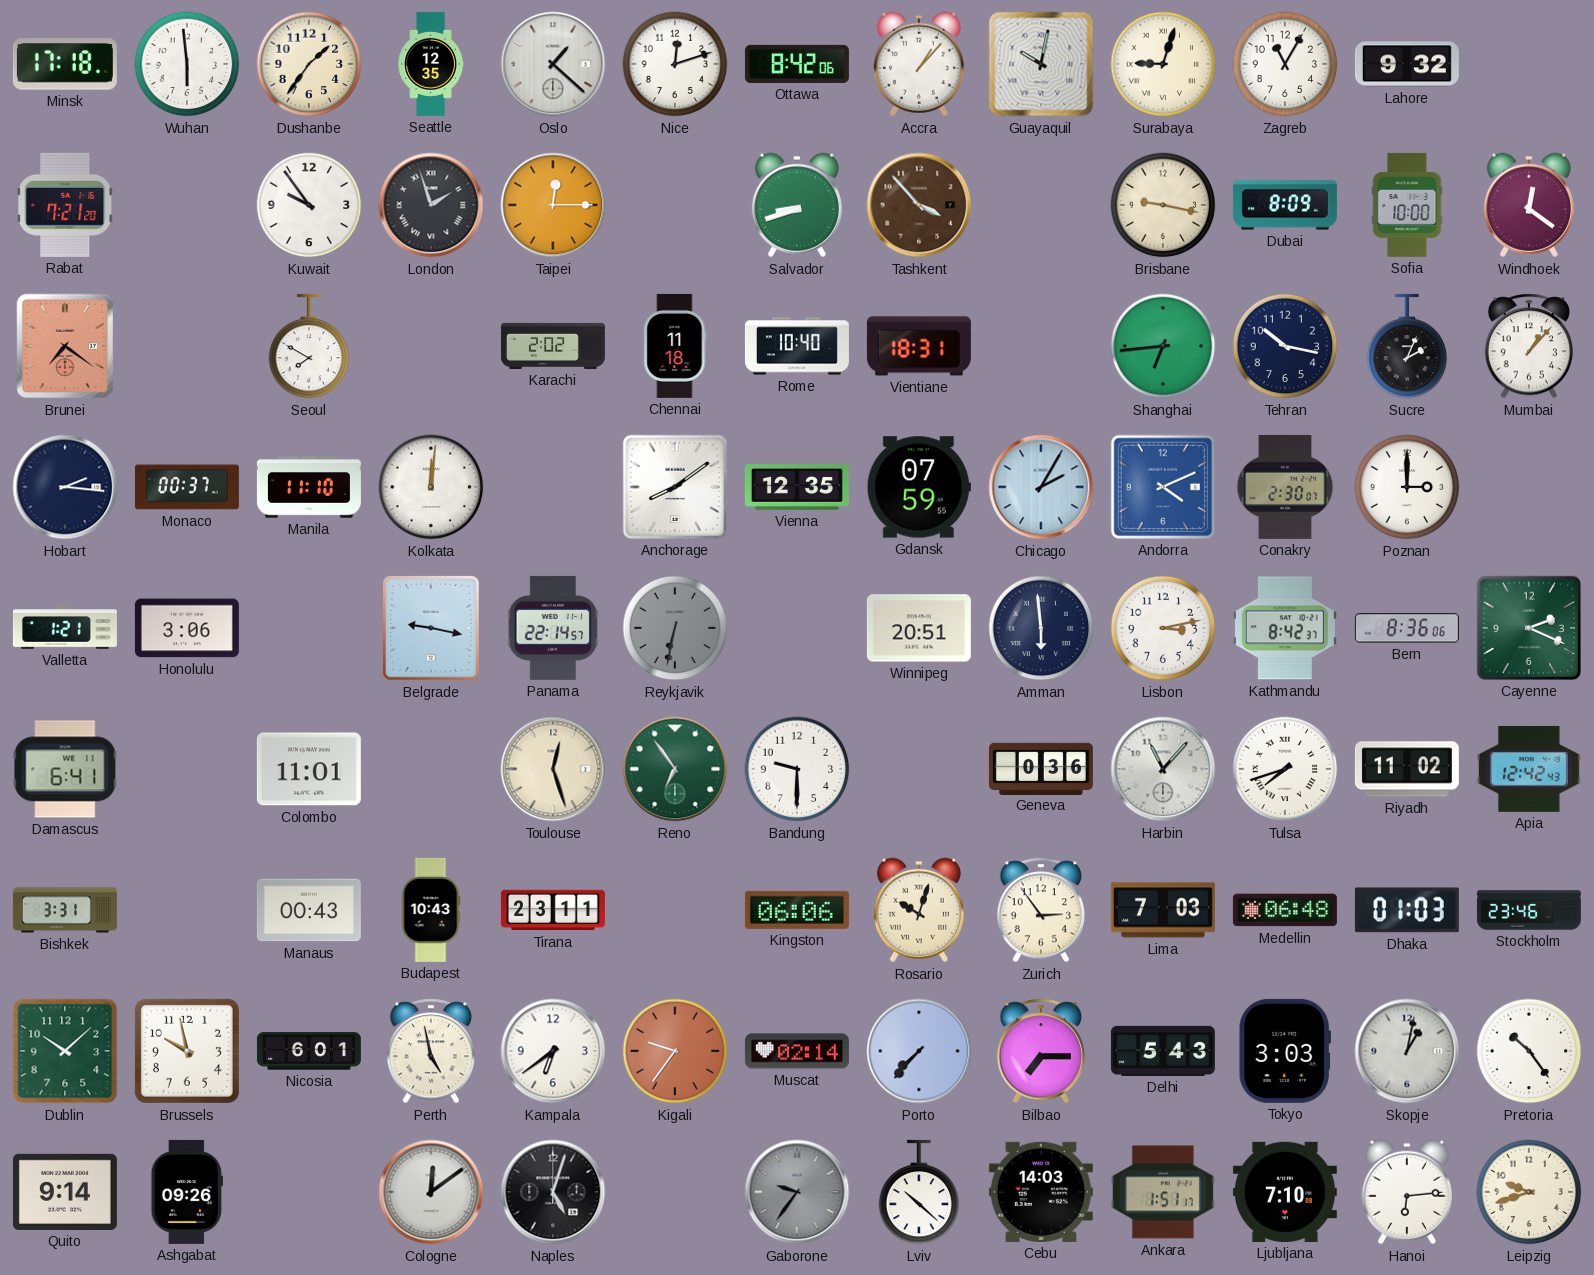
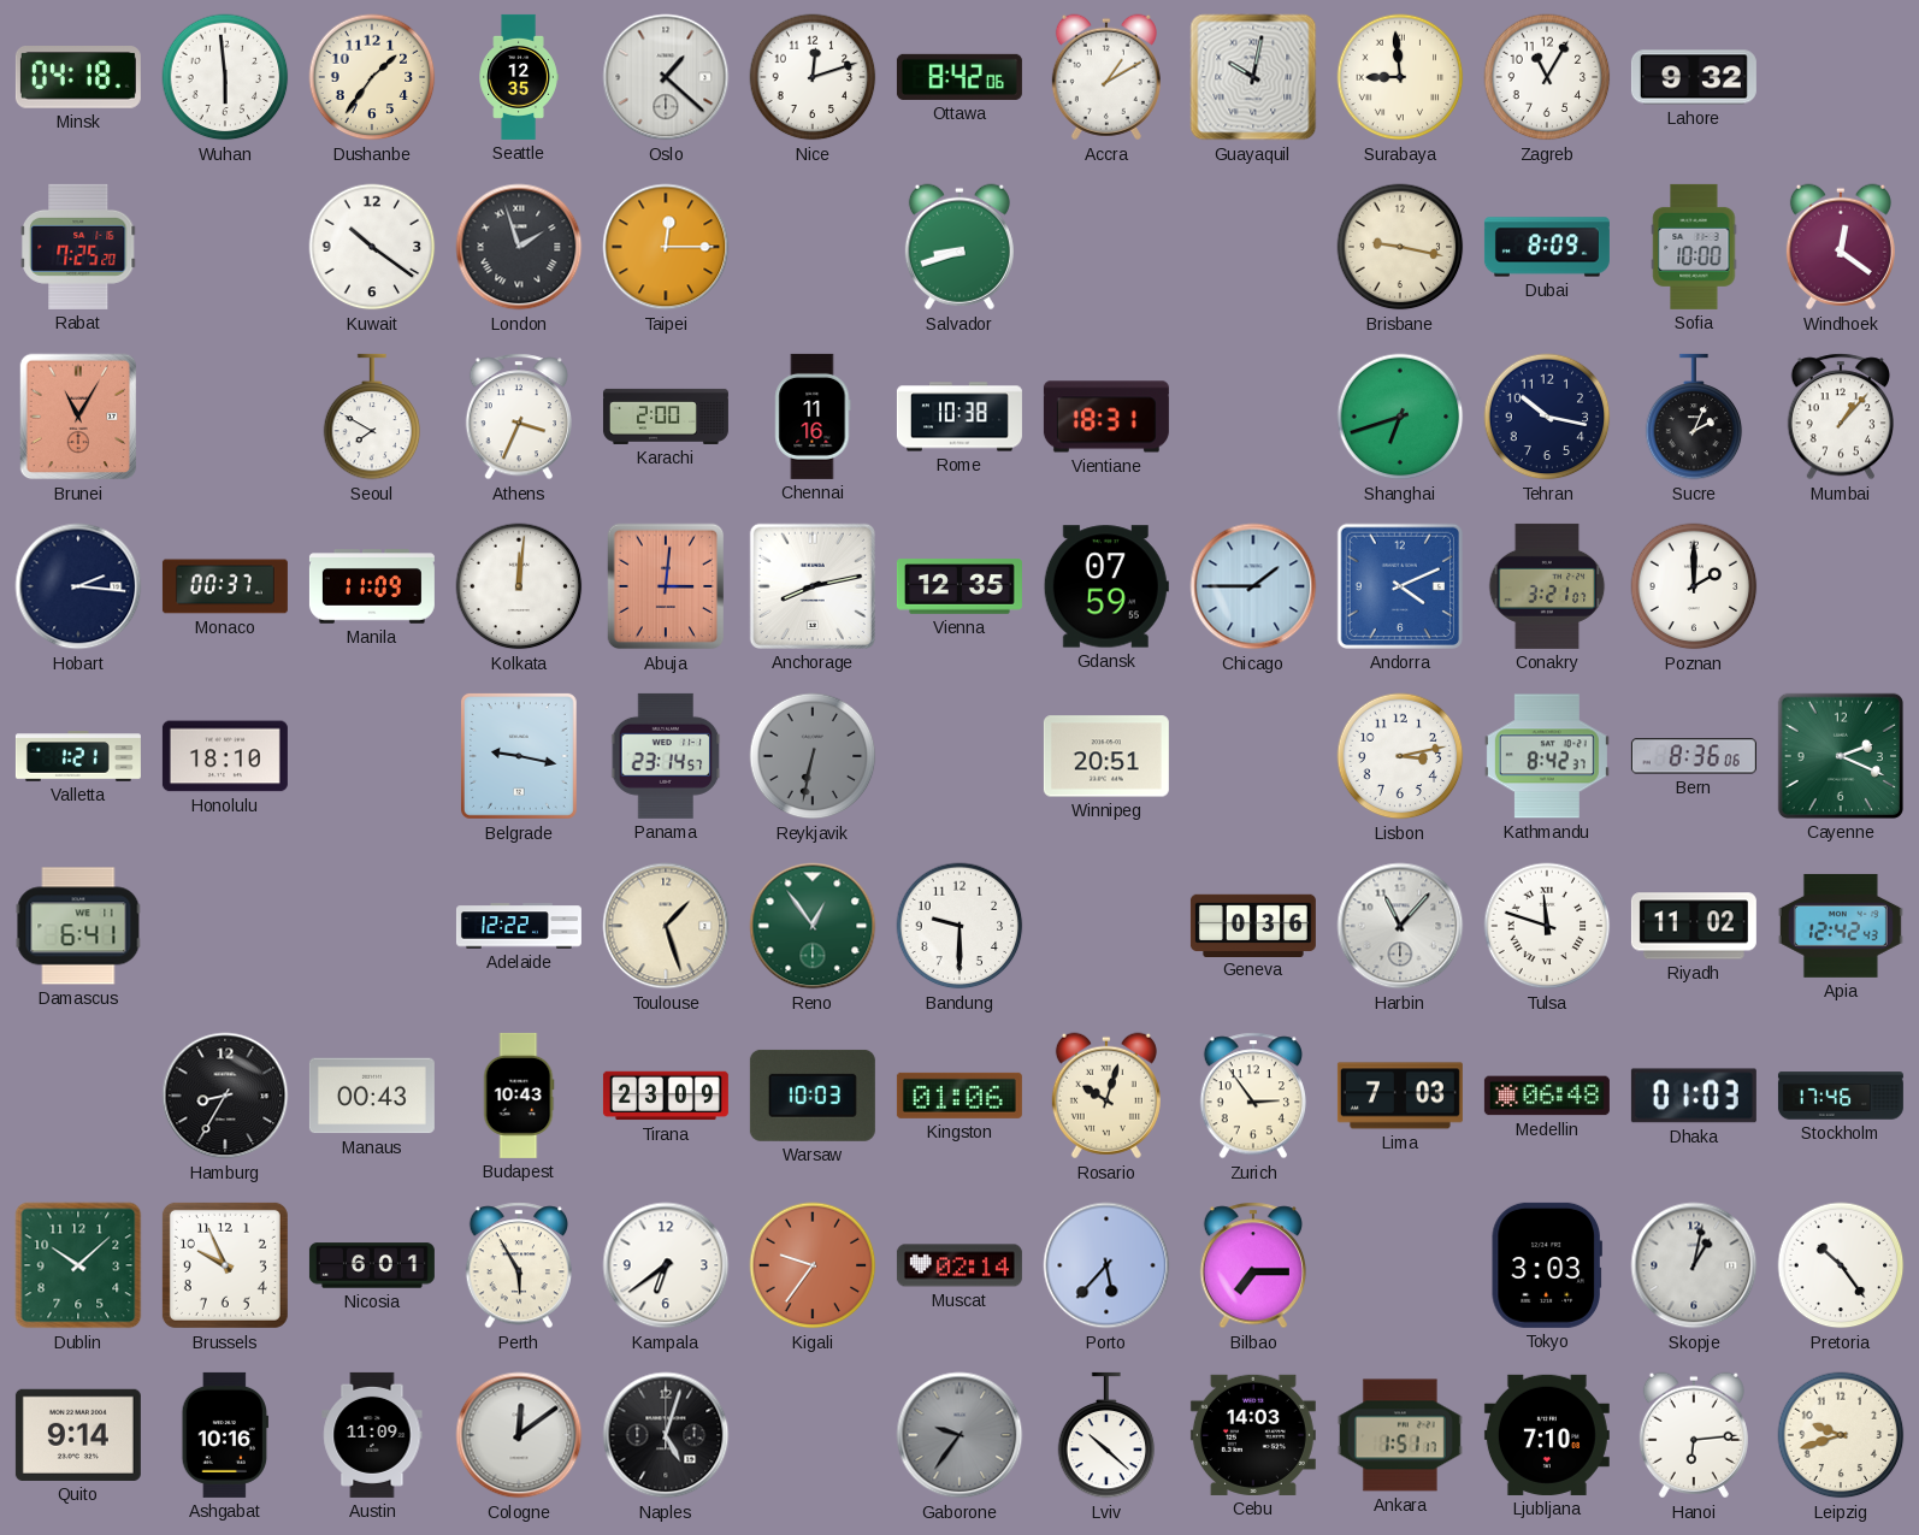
Minsk: 17:18 -> 04:18 (78, 78)
Accra: 1:07 -> 1:10 (1106, 77)
Surabaya: 9:03 -> 8:59 (1400, 77)
Rabat: 7:21 -> 7:25 (79, 247)
Kuwait: 9:54 -> 10:21 (372, 247)
Tashkent: 3:53 -> none (919, 205)
Brunei: 7:21 -> 11:05 (78, 417)
Athens: none -> 3:34 (518, 417)
Karachi: 2:02 -> 2:00 (666, 417)
Chennai: 11:18 -> 11:16 (813, 417)
Rome: 10:40 -> 10:38 (959, 417)
Shanghai: 6:44 -> 6:42 (1400, 417)
Manila: 11:10 -> 11:09 (372, 586)
Abuja: none -> 3:01 (666, 586)
Anchorage: 8:09 -> 8:13 (813, 586)
Chicago: 2:05 -> 1:45 (1253, 586)
Conakry: 2:30 -> 3:21 (1547, 586)
Poznan: 3:00 -> 2:00 (1694, 586)
Honolulu: 3:06 -> 18:10 (225, 756)
Panama: 22:14 -> 23:14 (666, 756)
Amman: 5:59 -> none (1041, 628)
Colombo: 11:01 -> none (309, 769)
Adelaide: none -> 12:22 (519, 926)
Toulouse: 12:27 -> 1:27 (666, 926)
Reno: 6:54 -> 12:54 (813, 926)
Tulsa: 7:42 -> 11:48 (1547, 926)
Bishkek: 3:31 -> none (65, 910)
Hamburg: none -> 8:35 (225, 1096)
Tirana: 23:11 -> 23:09 (666, 1096)
Warsaw: none -> 10:03 (813, 1096)
Kingston: 06:06 -> 01:06 (959, 1096)
Stockholm: 23:46 -> 17:46 (1841, 1096)
Brussels: 9:58 -> 9:56 (225, 1265)
Perth: 4:58 -> 5:55 (518, 1265)
Porto: 7:37 -> 5:37 (1106, 1265)
Delhi: 5:43 -> none (1163, 1051)
Ashgabat: 09:26 -> 10:16 (224, 1435)
Austin: none -> 11:09 (372, 1435)
